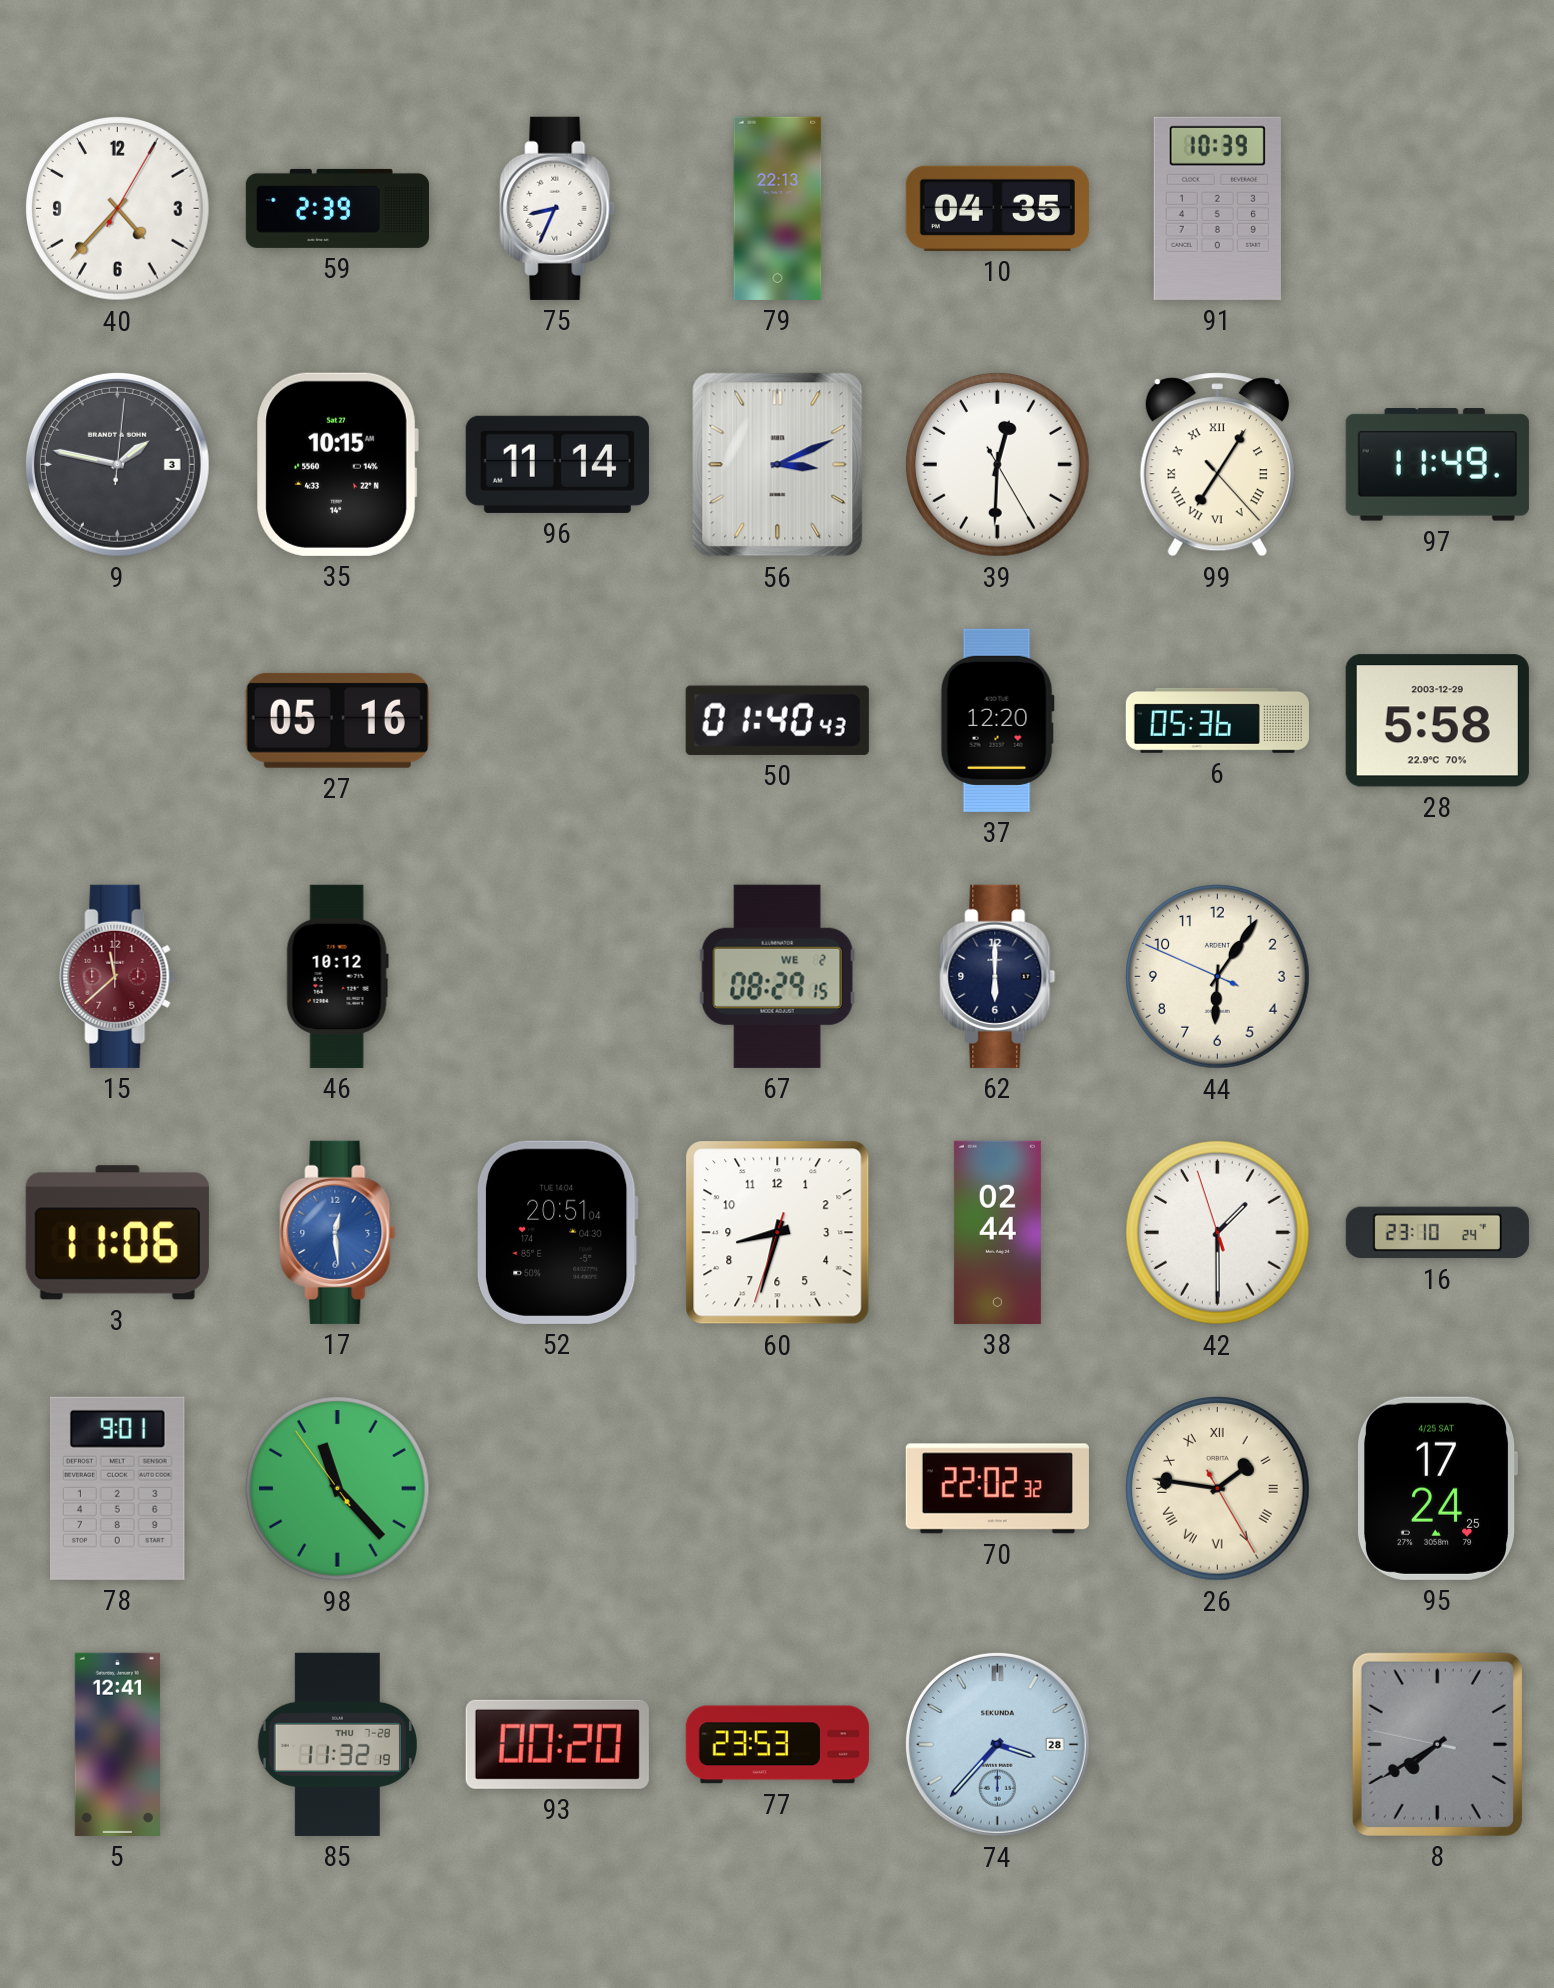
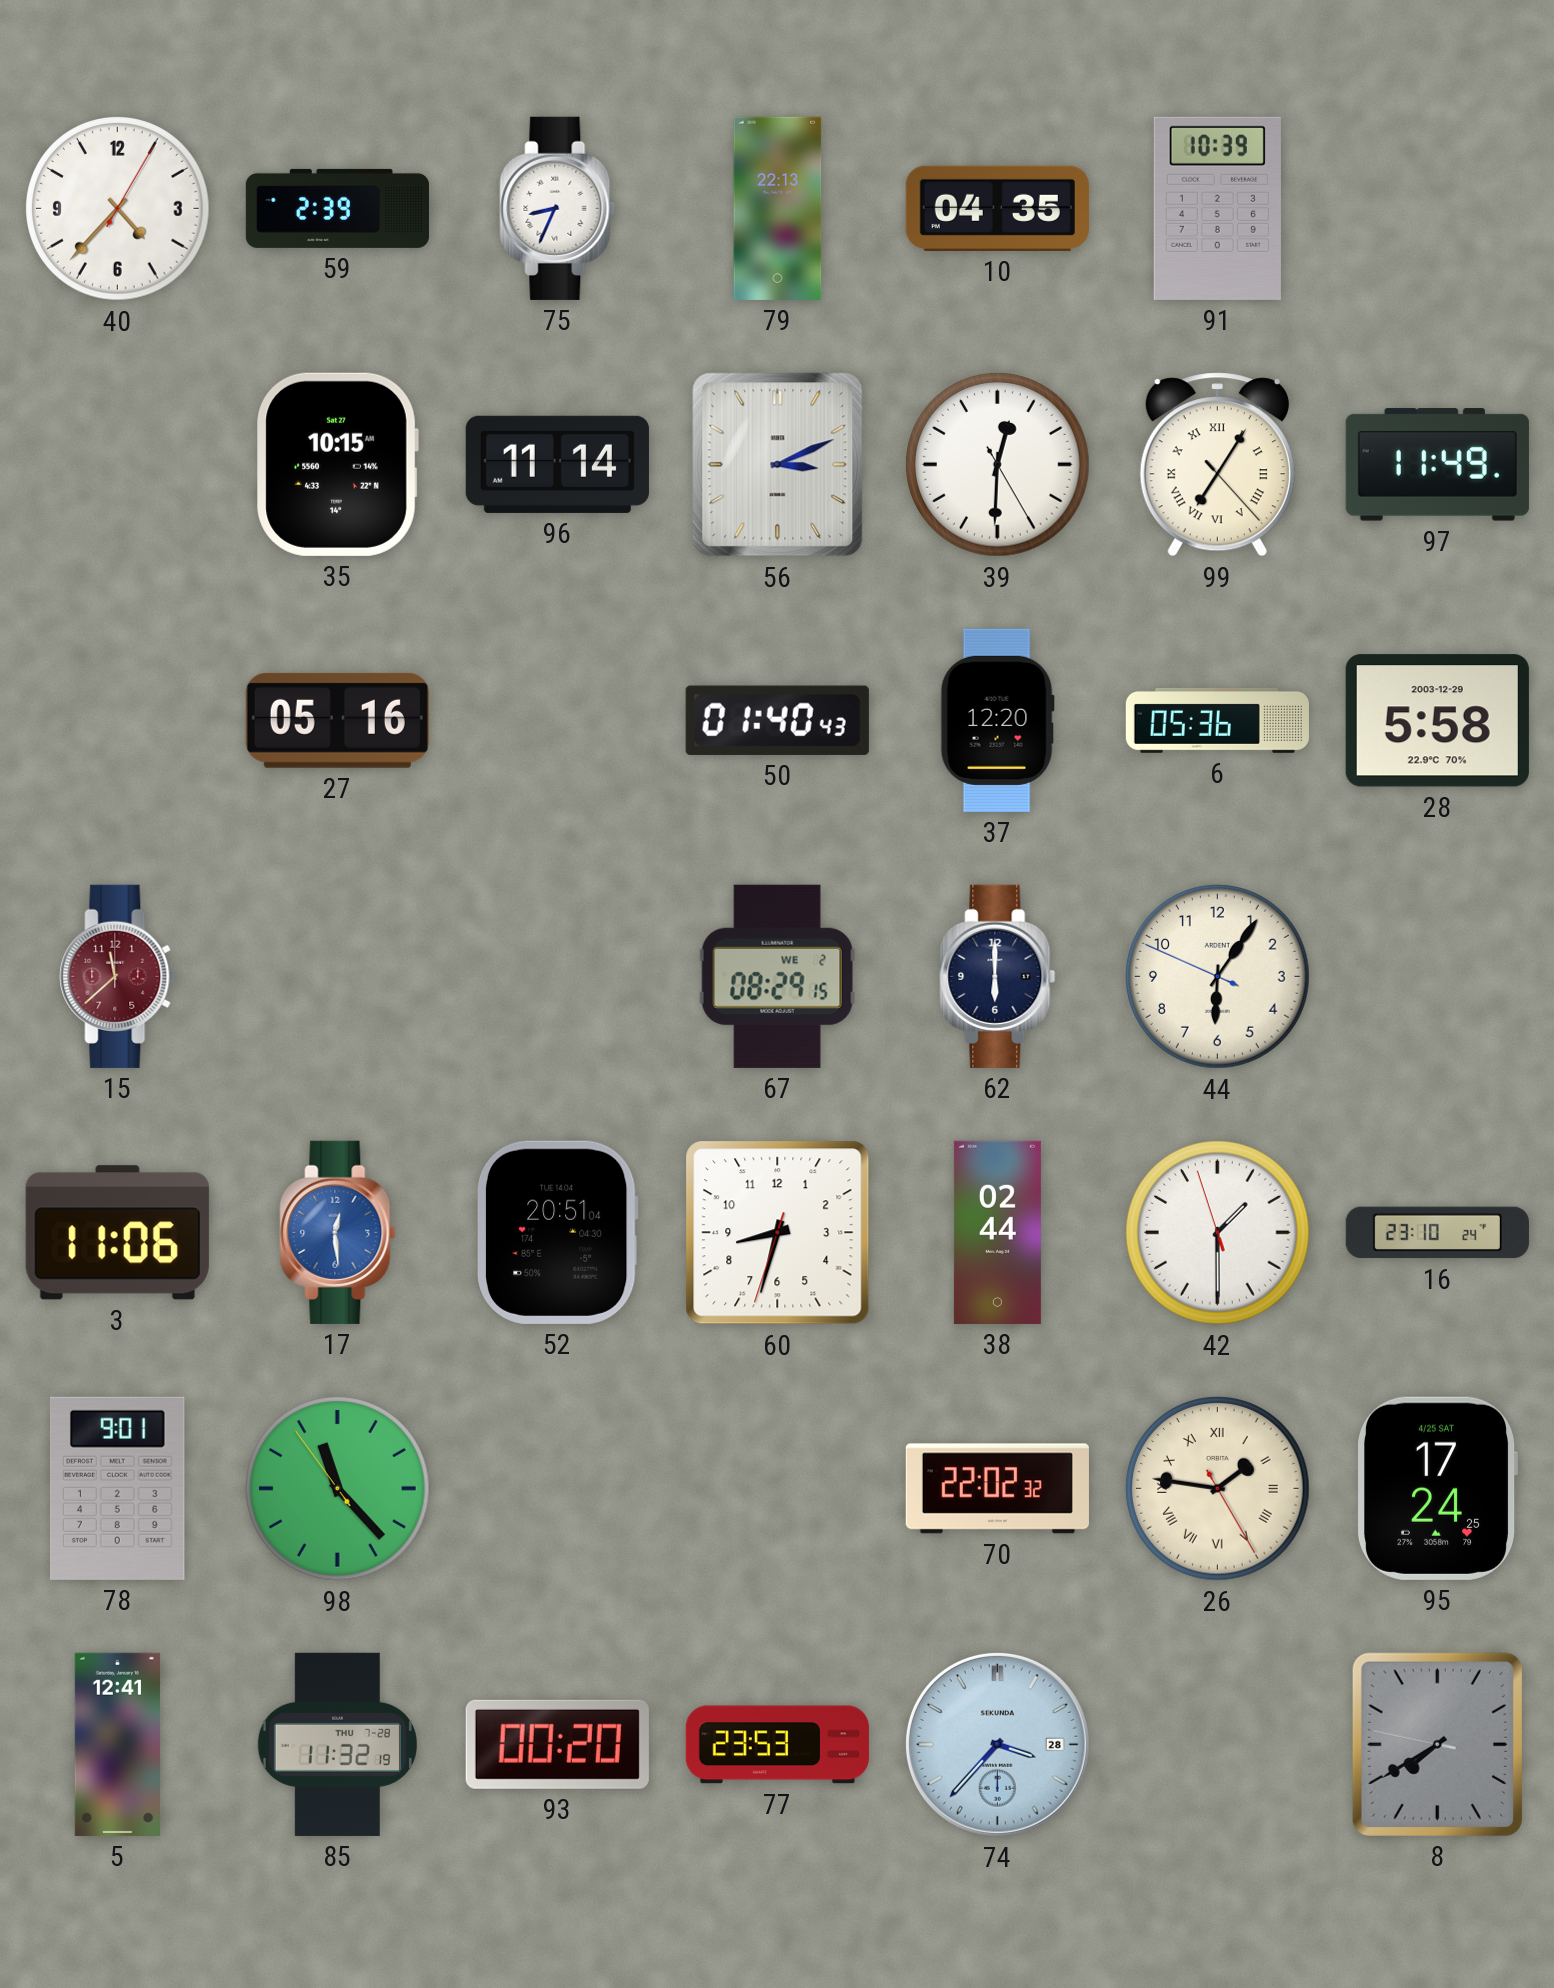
9: 1:47 -> none (117, 464)
46: 10:12 -> none (337, 976)
